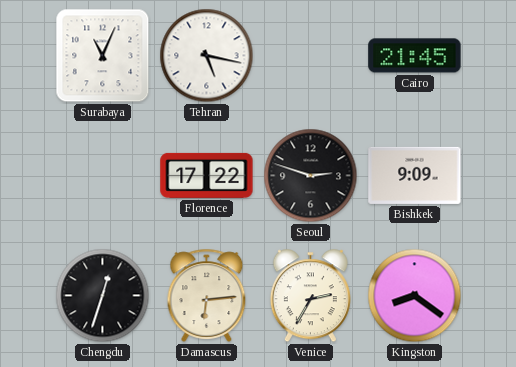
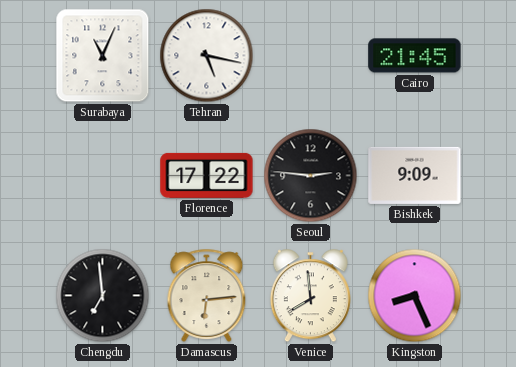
Seoul: 2:48 -> 2:46 (311, 176)
Chengdu: 12:33 -> 6:59 (103, 296)
Venice: 2:35 -> 7:59 (310, 296)
Kingston: 8:21 -> 8:26 (415, 296)
